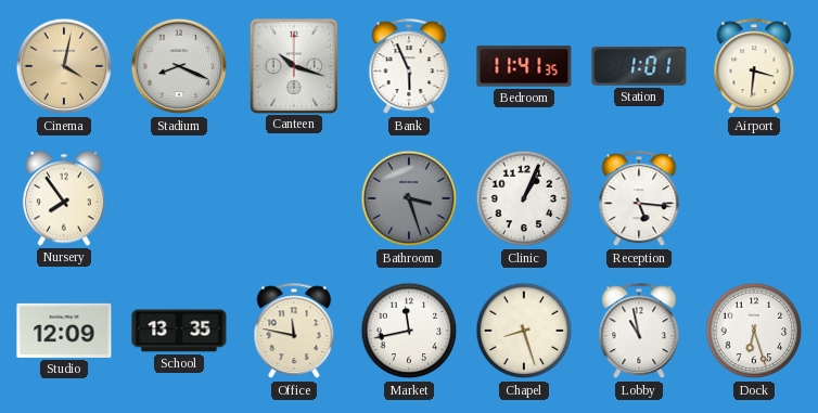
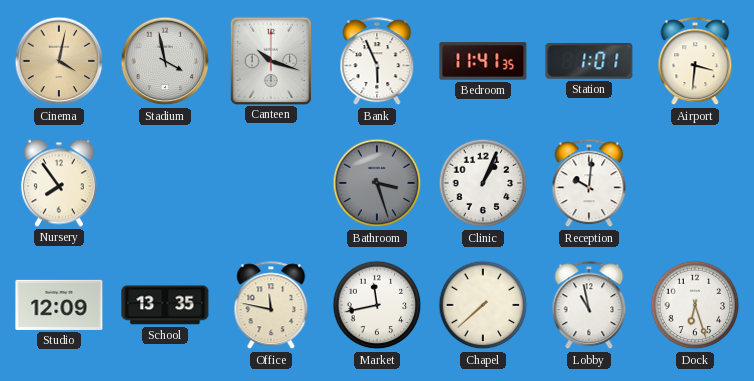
Stadium: 8:19 -> 3:58 (165, 61)
Reception: 5:16 -> 10:01 (589, 184)
Chapel: 8:27 -> 7:38 (483, 305)
